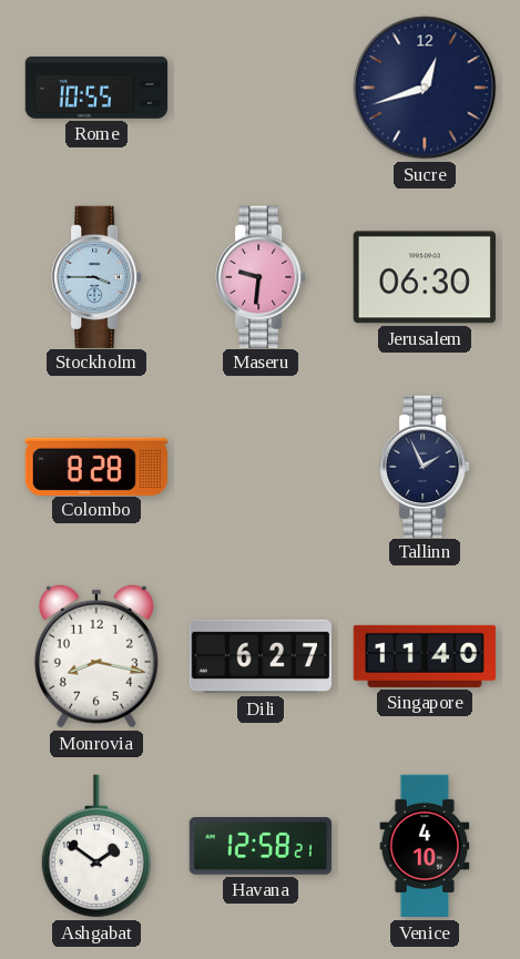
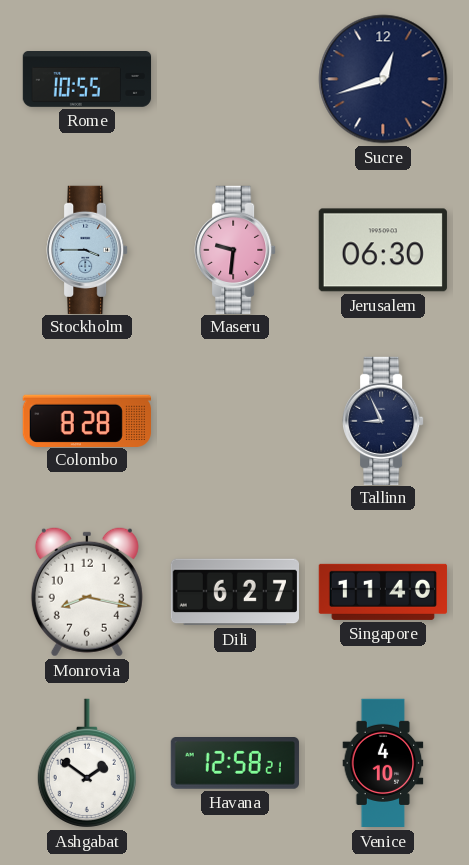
Tallinn: 1:56 -> 8:56 (383, 420)
